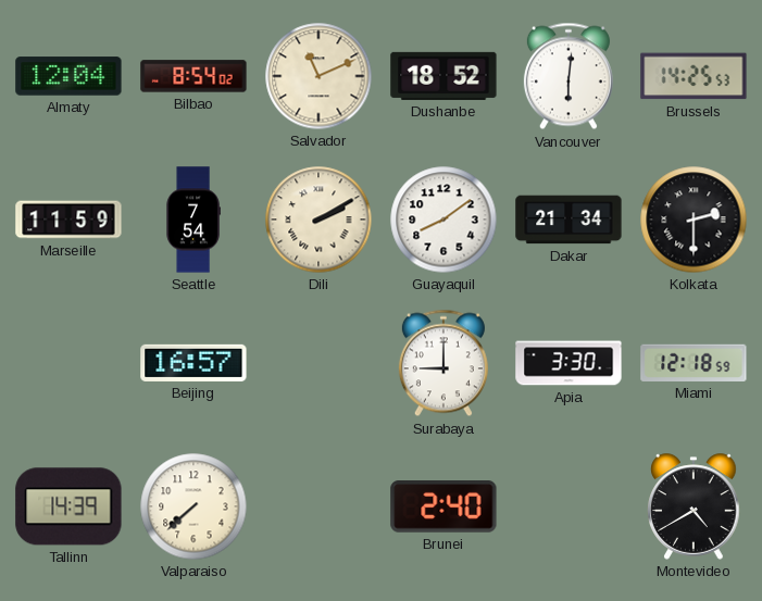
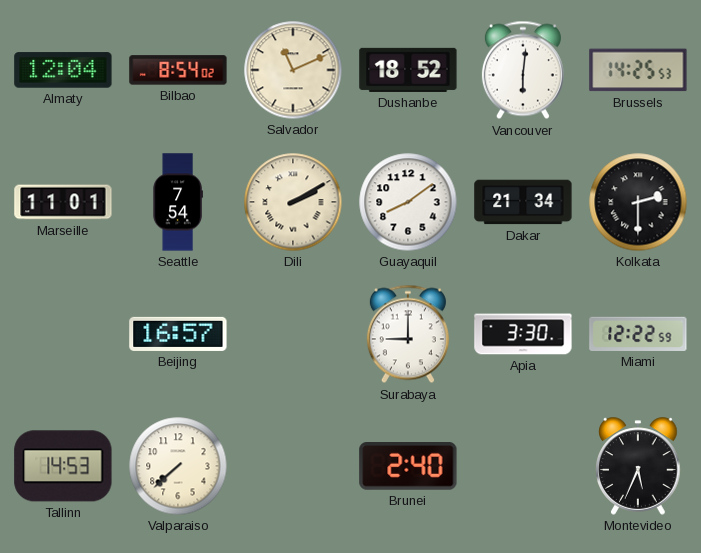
Marseille: 11:59 -> 11:01 (63, 202)
Miami: 12:18 -> 12:22 (638, 334)
Tallinn: 14:39 -> 14:53 (63, 466)
Montevideo: 4:40 -> 5:34 (638, 466)
